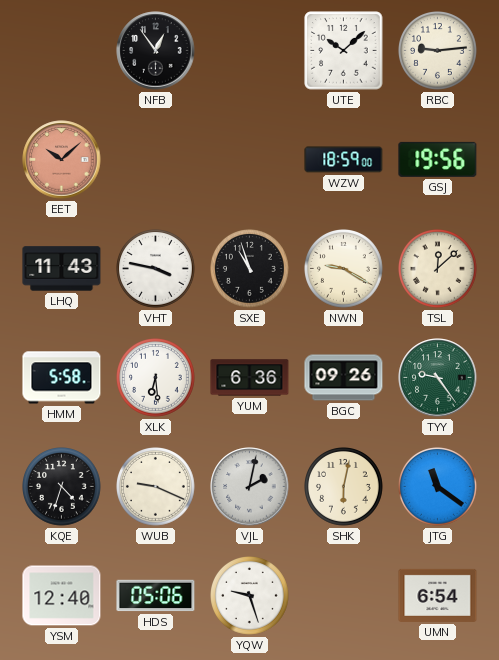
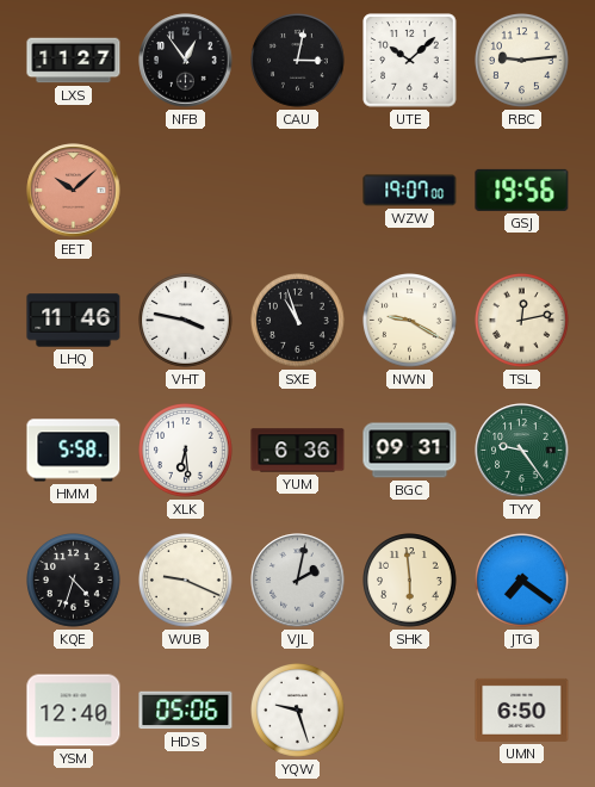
LXS: none -> 11:27 (74, 61)
CAU: none -> 3:02 (298, 61)
WZW: 18:59 -> 19:07 (410, 191)
LHQ: 11:43 -> 11:46 (74, 321)
TSL: 12:08 -> 12:13 (522, 321)
BGC: 09:26 -> 09:31 (410, 451)
SHK: 6:02 -> 5:59 (410, 581)
JTG: 11:21 -> 7:21 (522, 581)
UMN: 6:54 -> 6:50 (522, 709)
